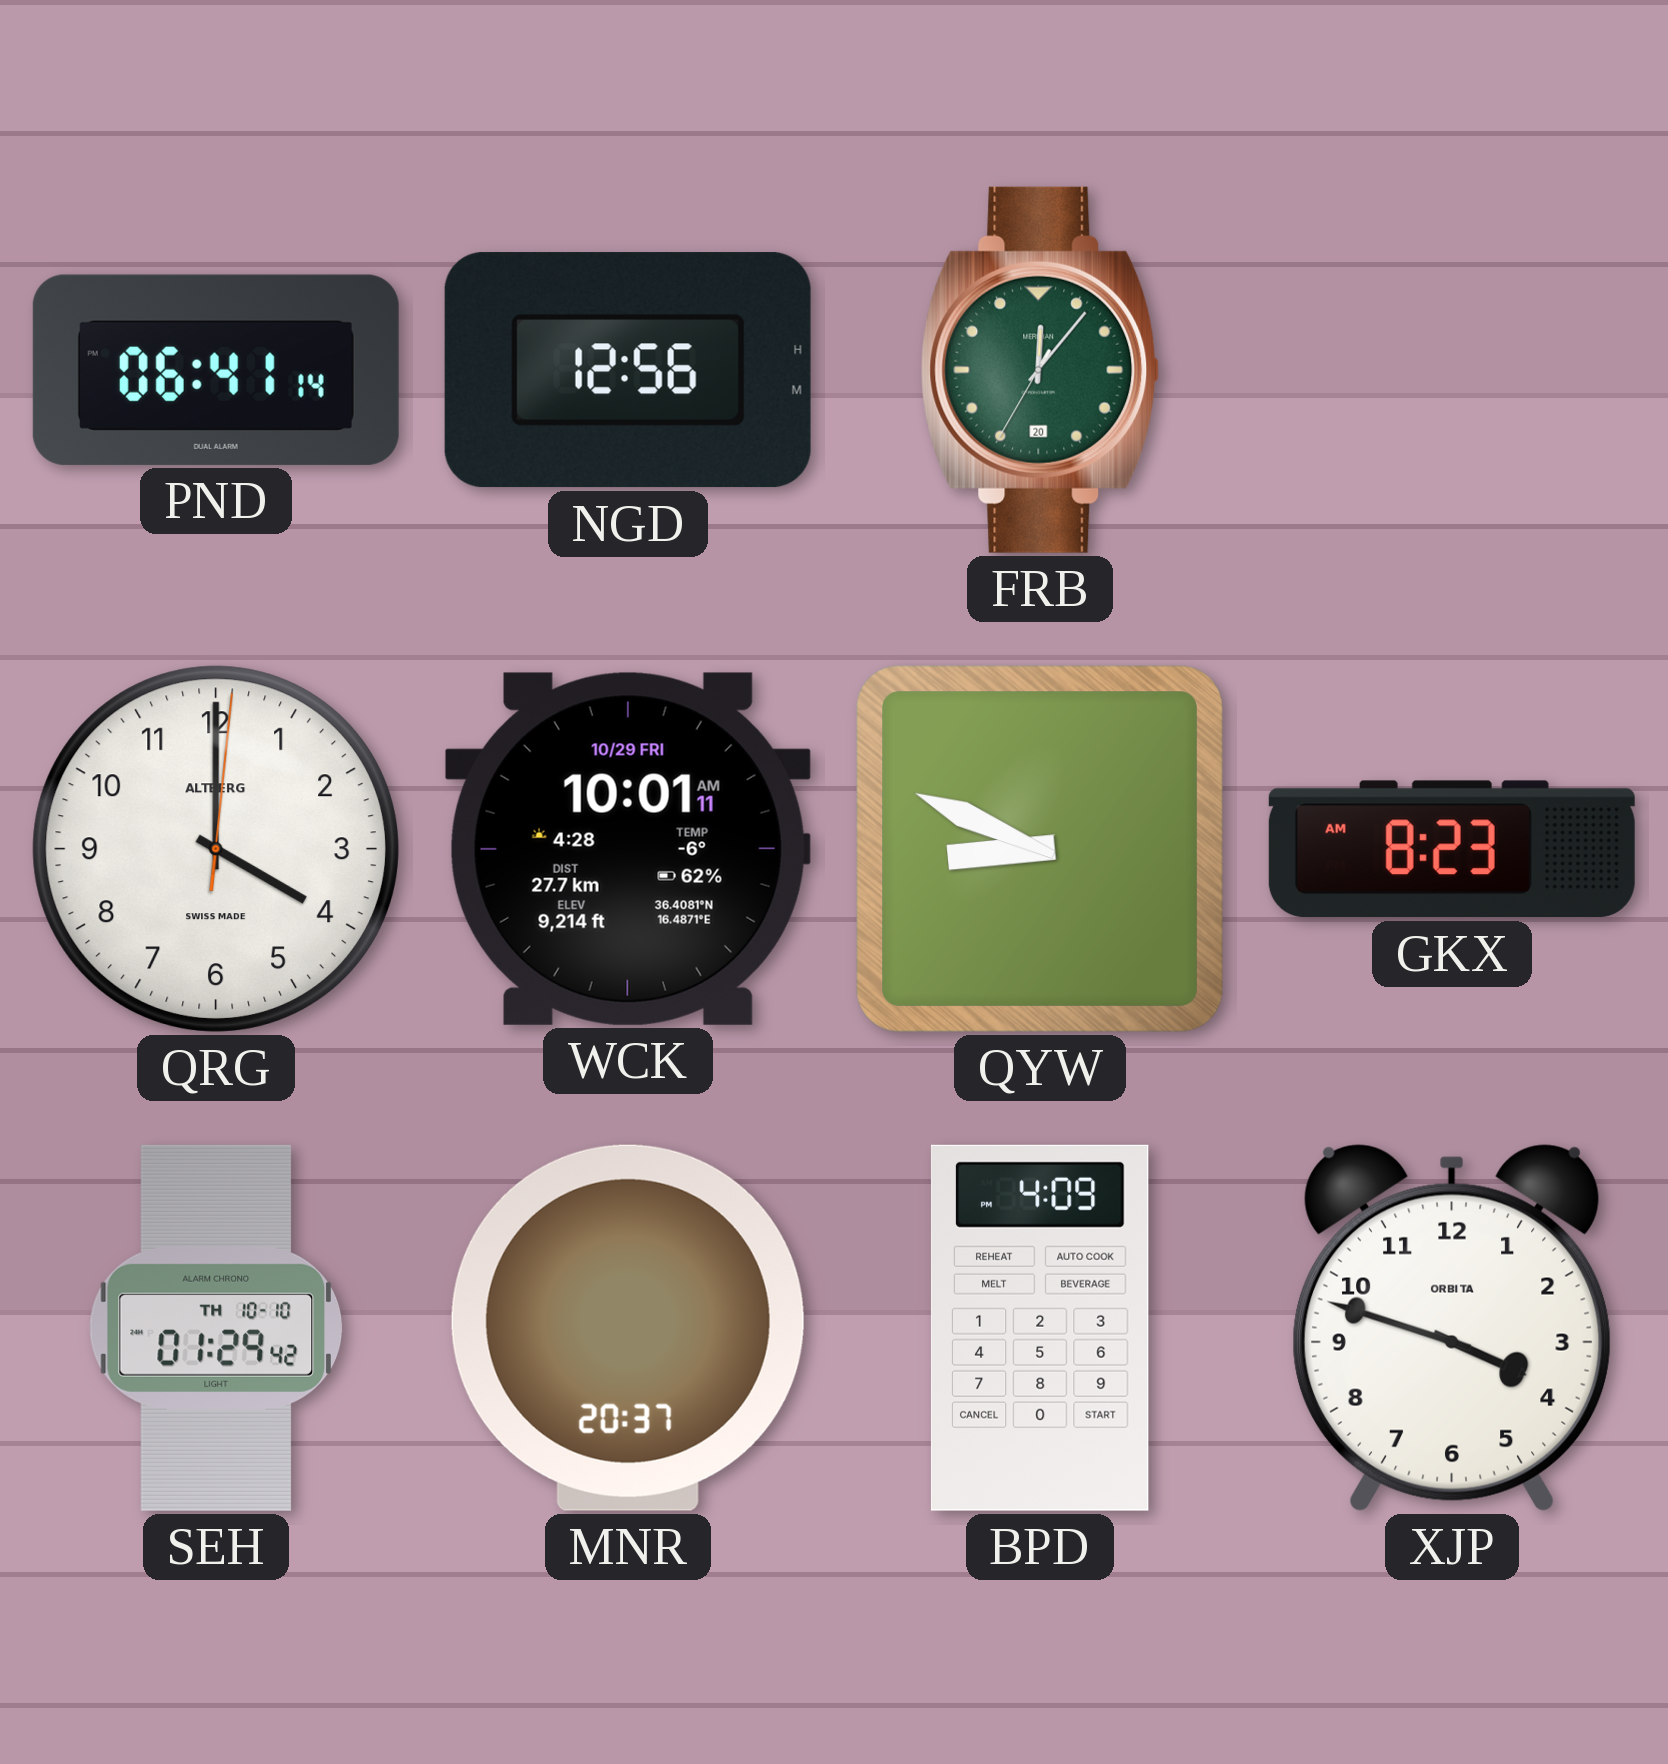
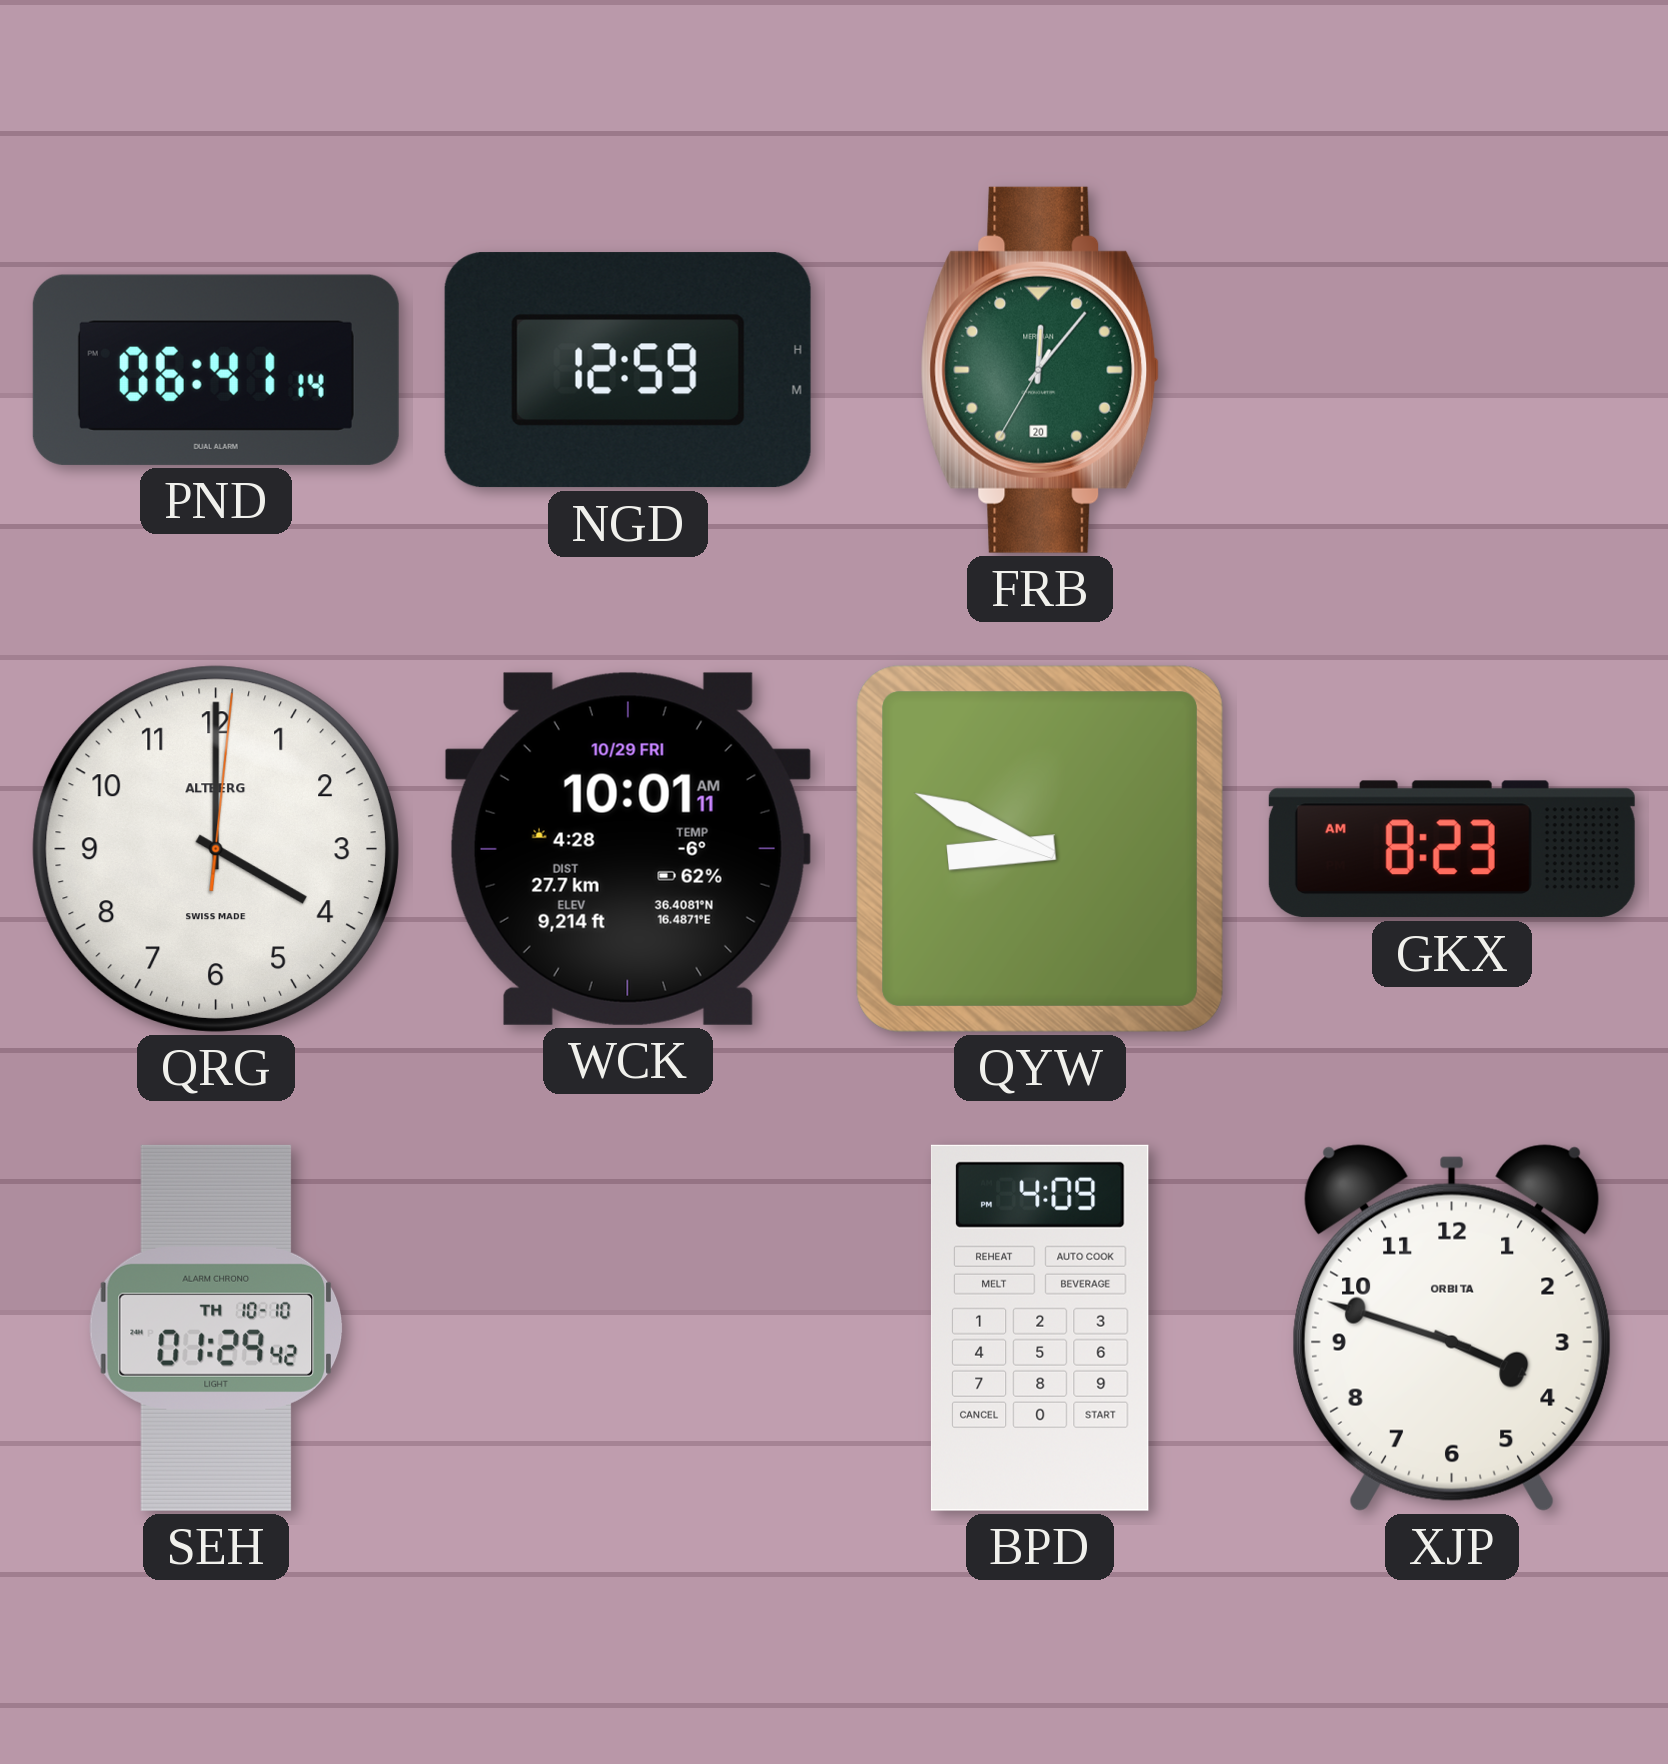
NGD: 12:56 -> 12:59 (628, 370)
MNR: 20:37 -> none (628, 1328)
